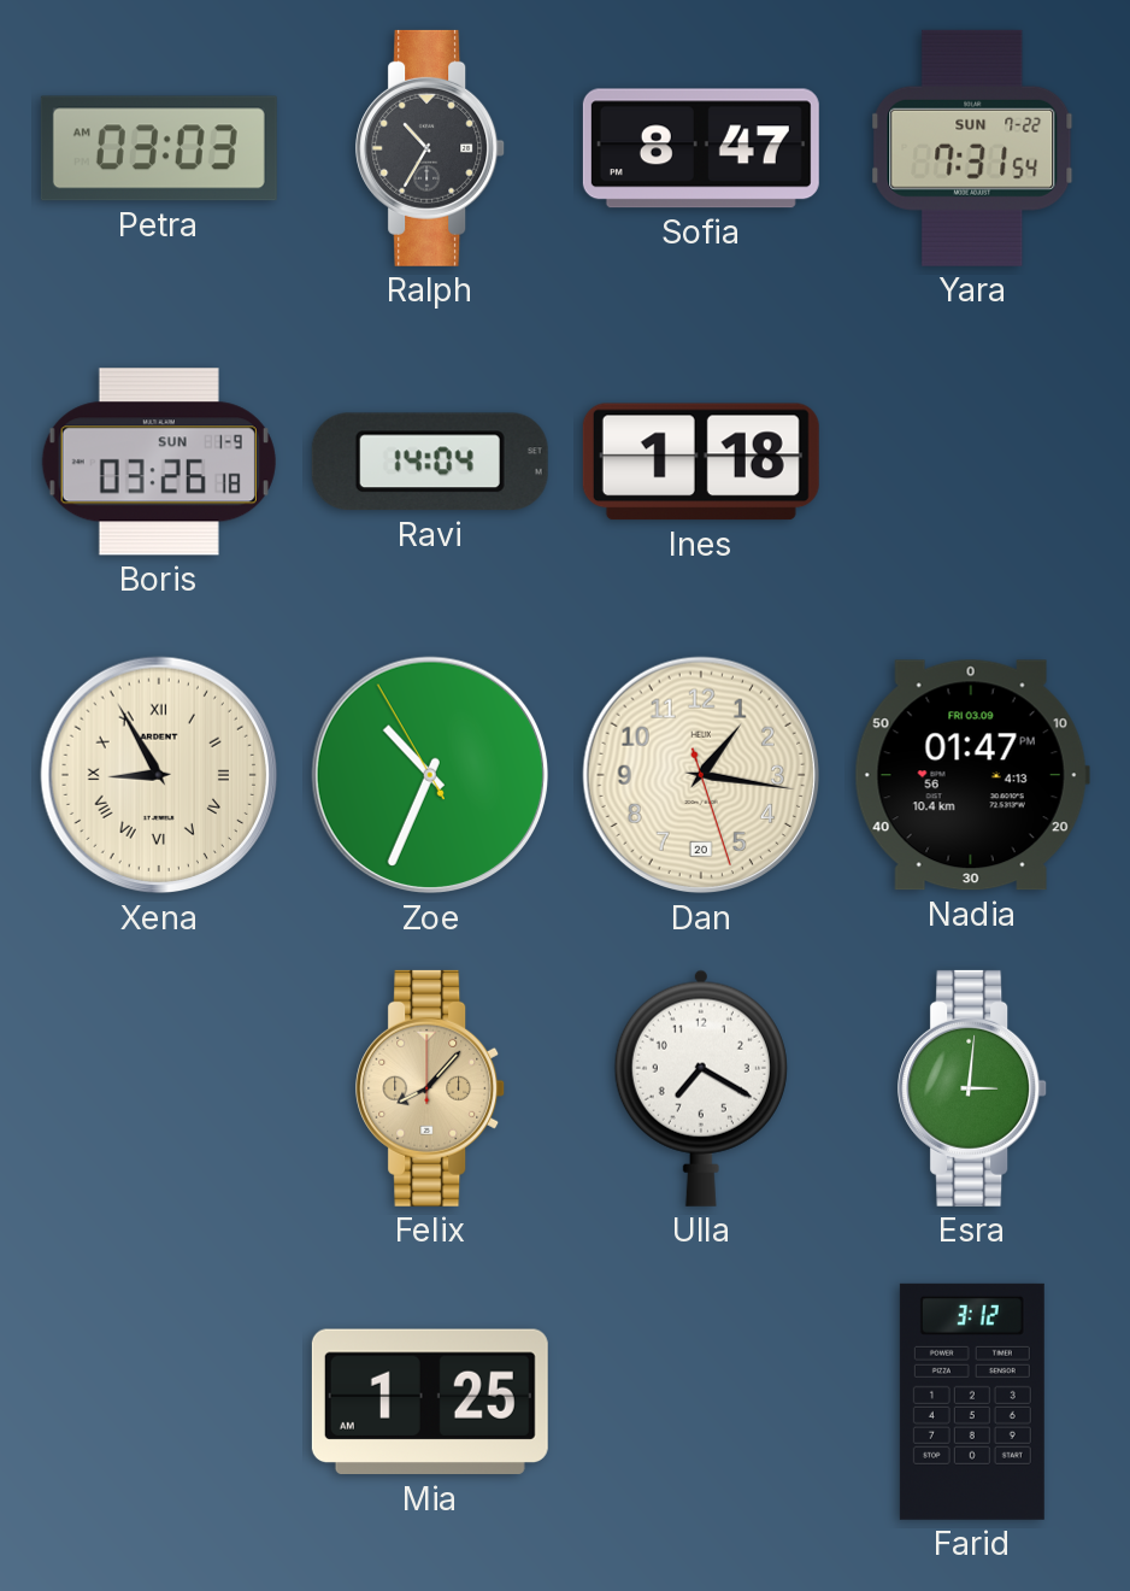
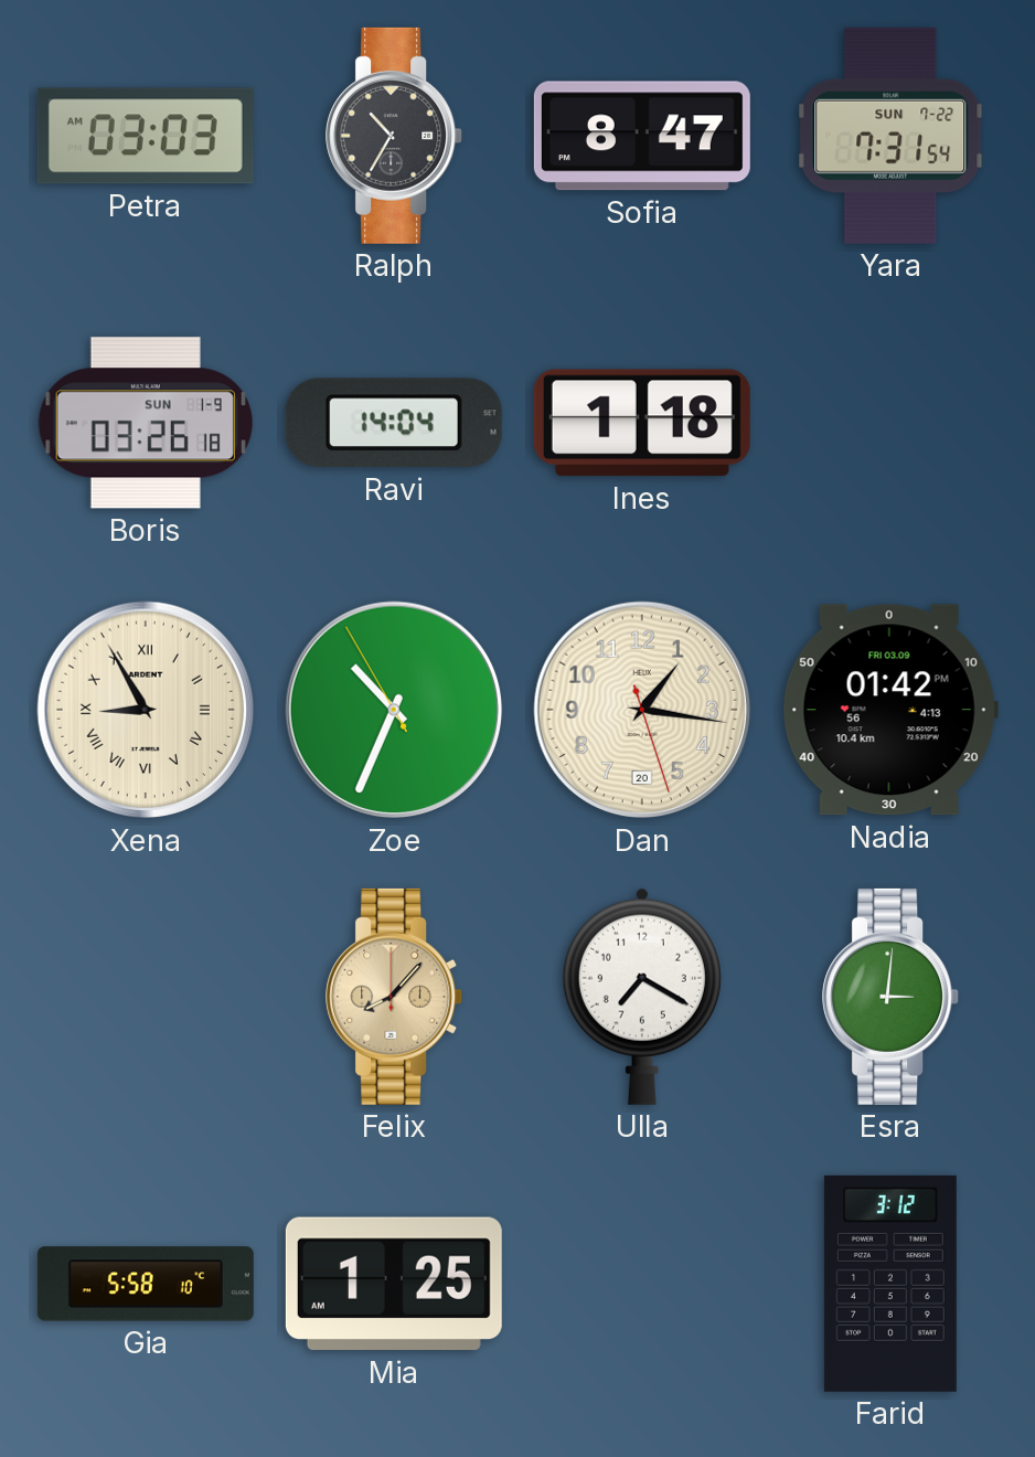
Nadia: 01:47 -> 01:42 (890, 710)
Gia: none -> 5:58 (146, 1284)
